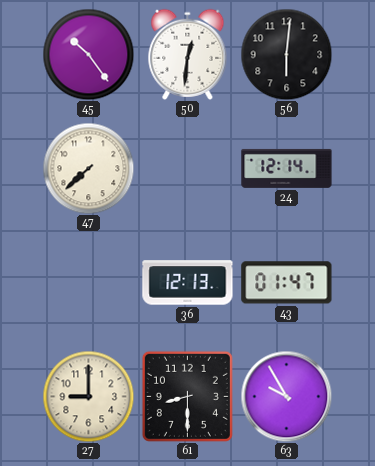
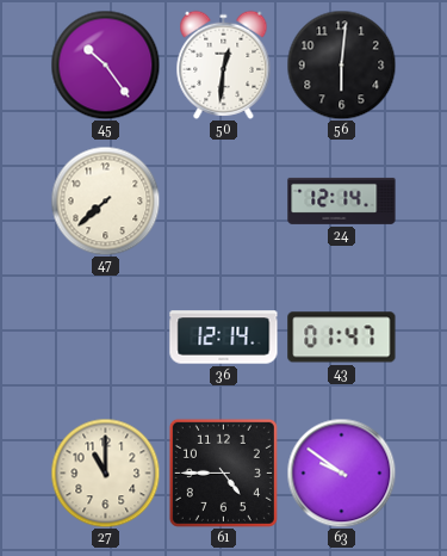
36: 12:13 -> 12:14 (224, 338)
27: 9:00 -> 11:00 (105, 472)
61: 8:30 -> 4:45 (223, 472)
63: 9:55 -> 9:51 (341, 472)
